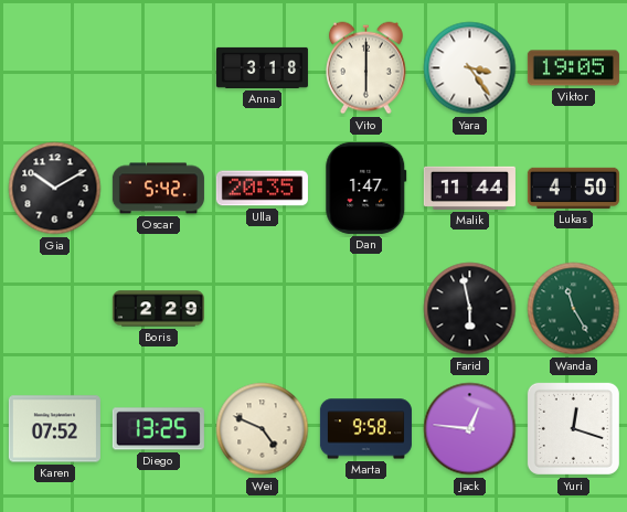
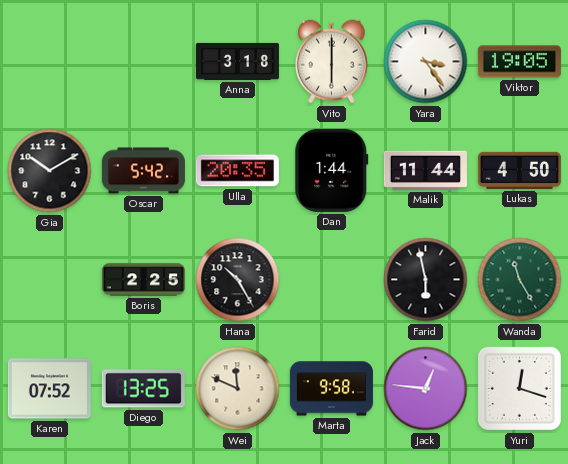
Dan: 1:47 -> 1:44 (332, 170)
Boris: 2:29 -> 2:25 (143, 280)
Hana: none -> 10:25 (238, 280)
Wei: 4:49 -> 11:49 (238, 389)
